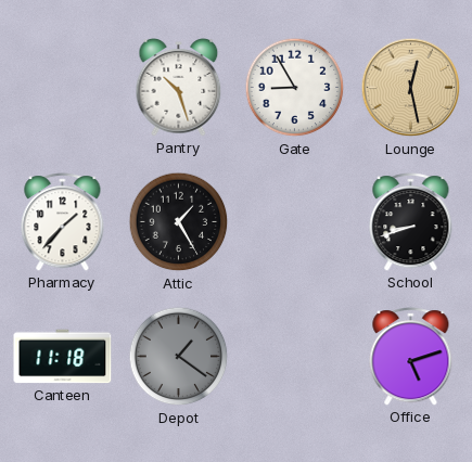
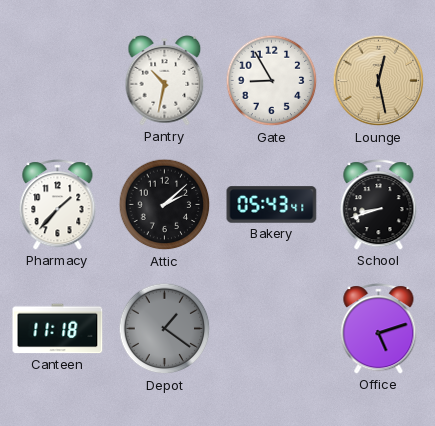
Pantry: 10:27 -> 10:32 (165, 81)
Attic: 1:25 -> 2:08 (165, 205)
Bakery: none -> 05:43 (272, 205)
